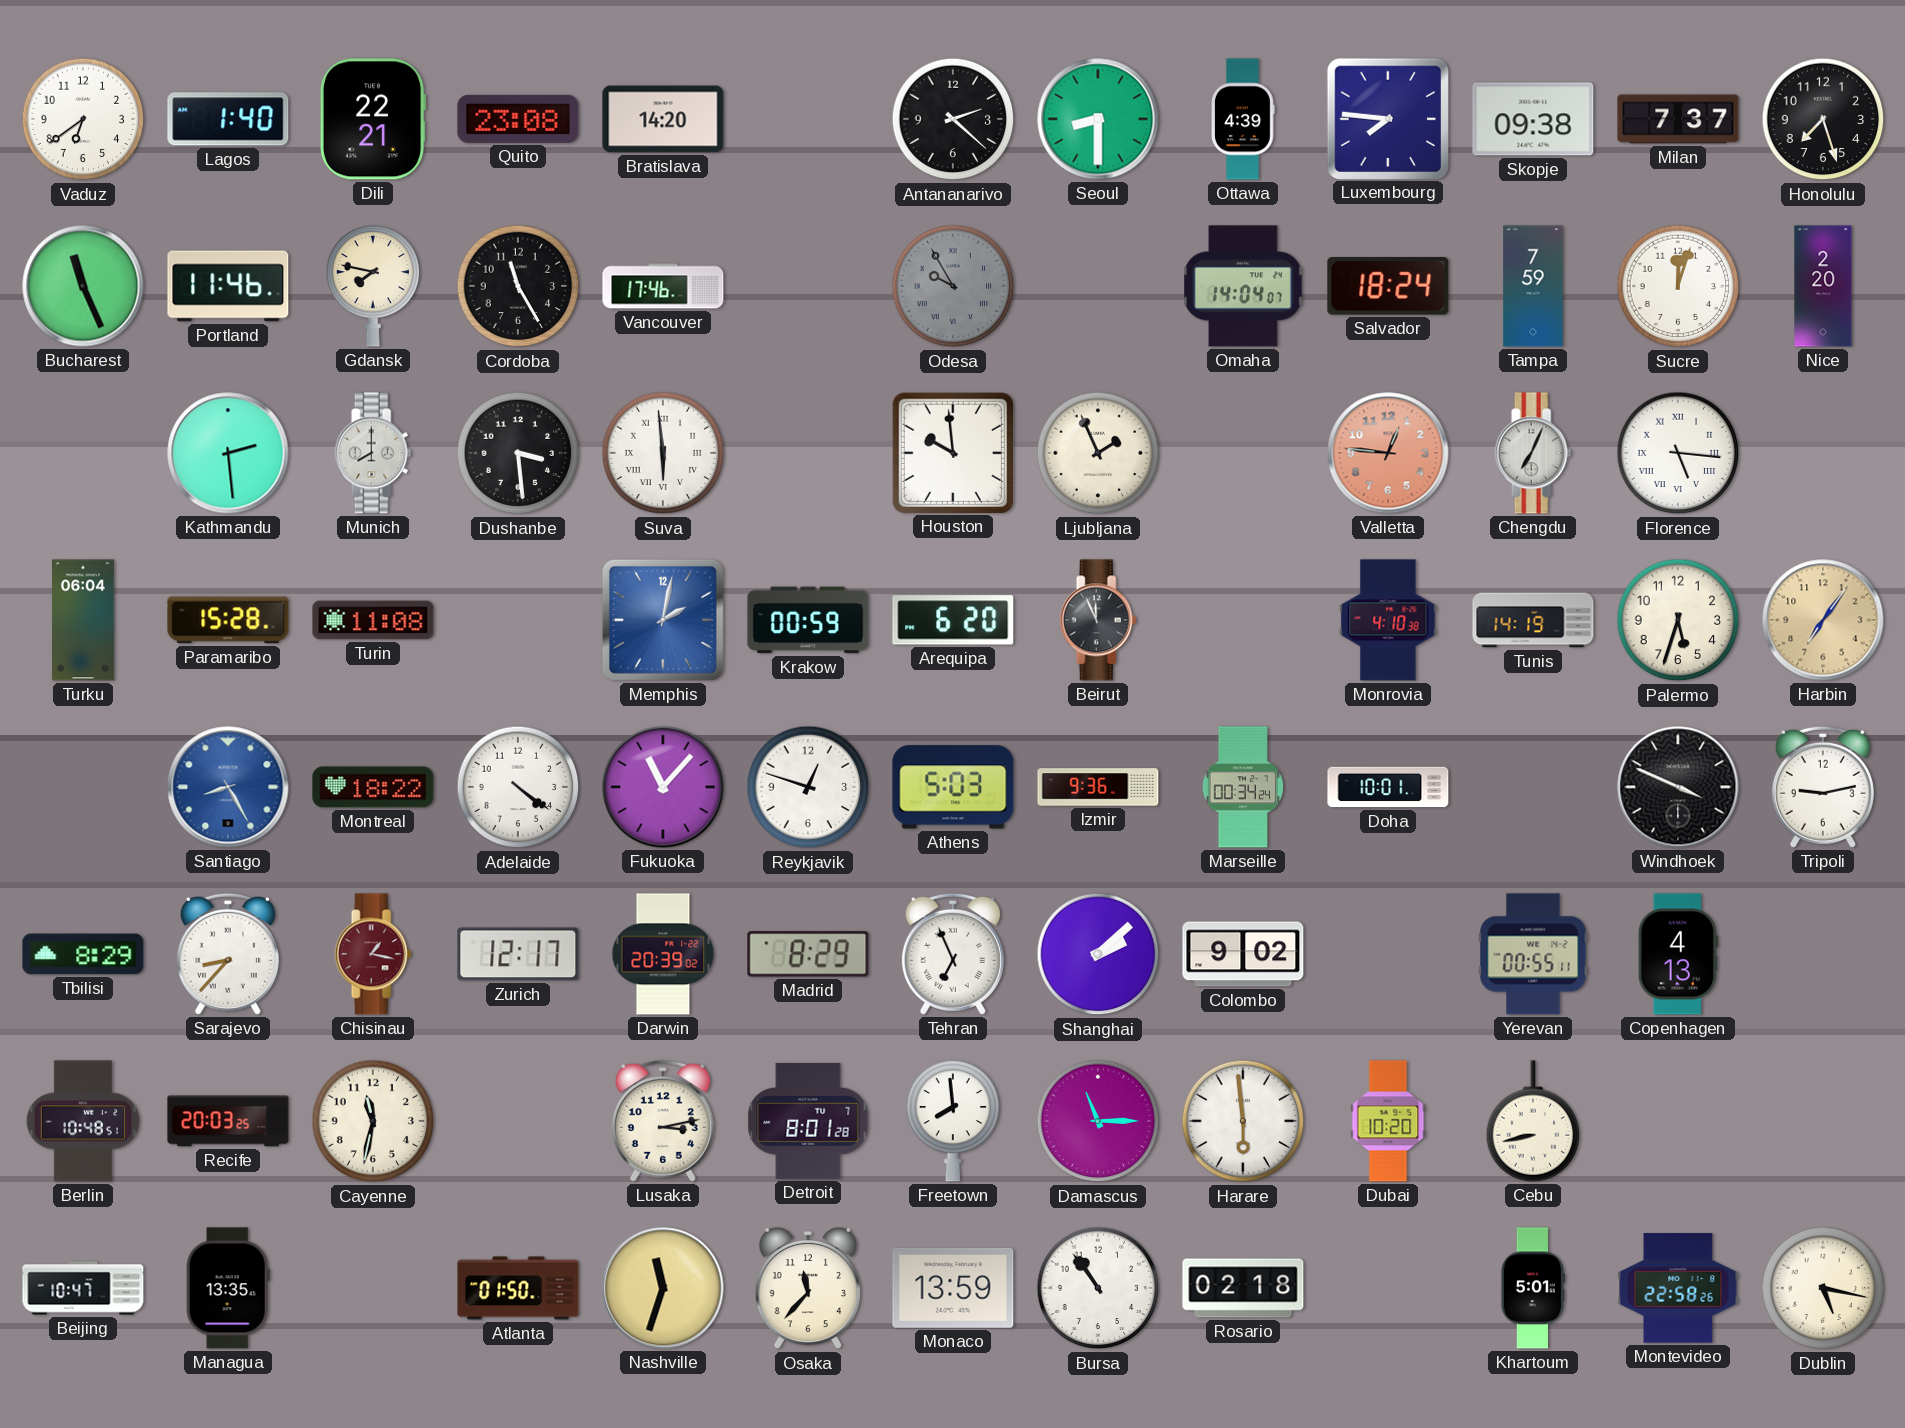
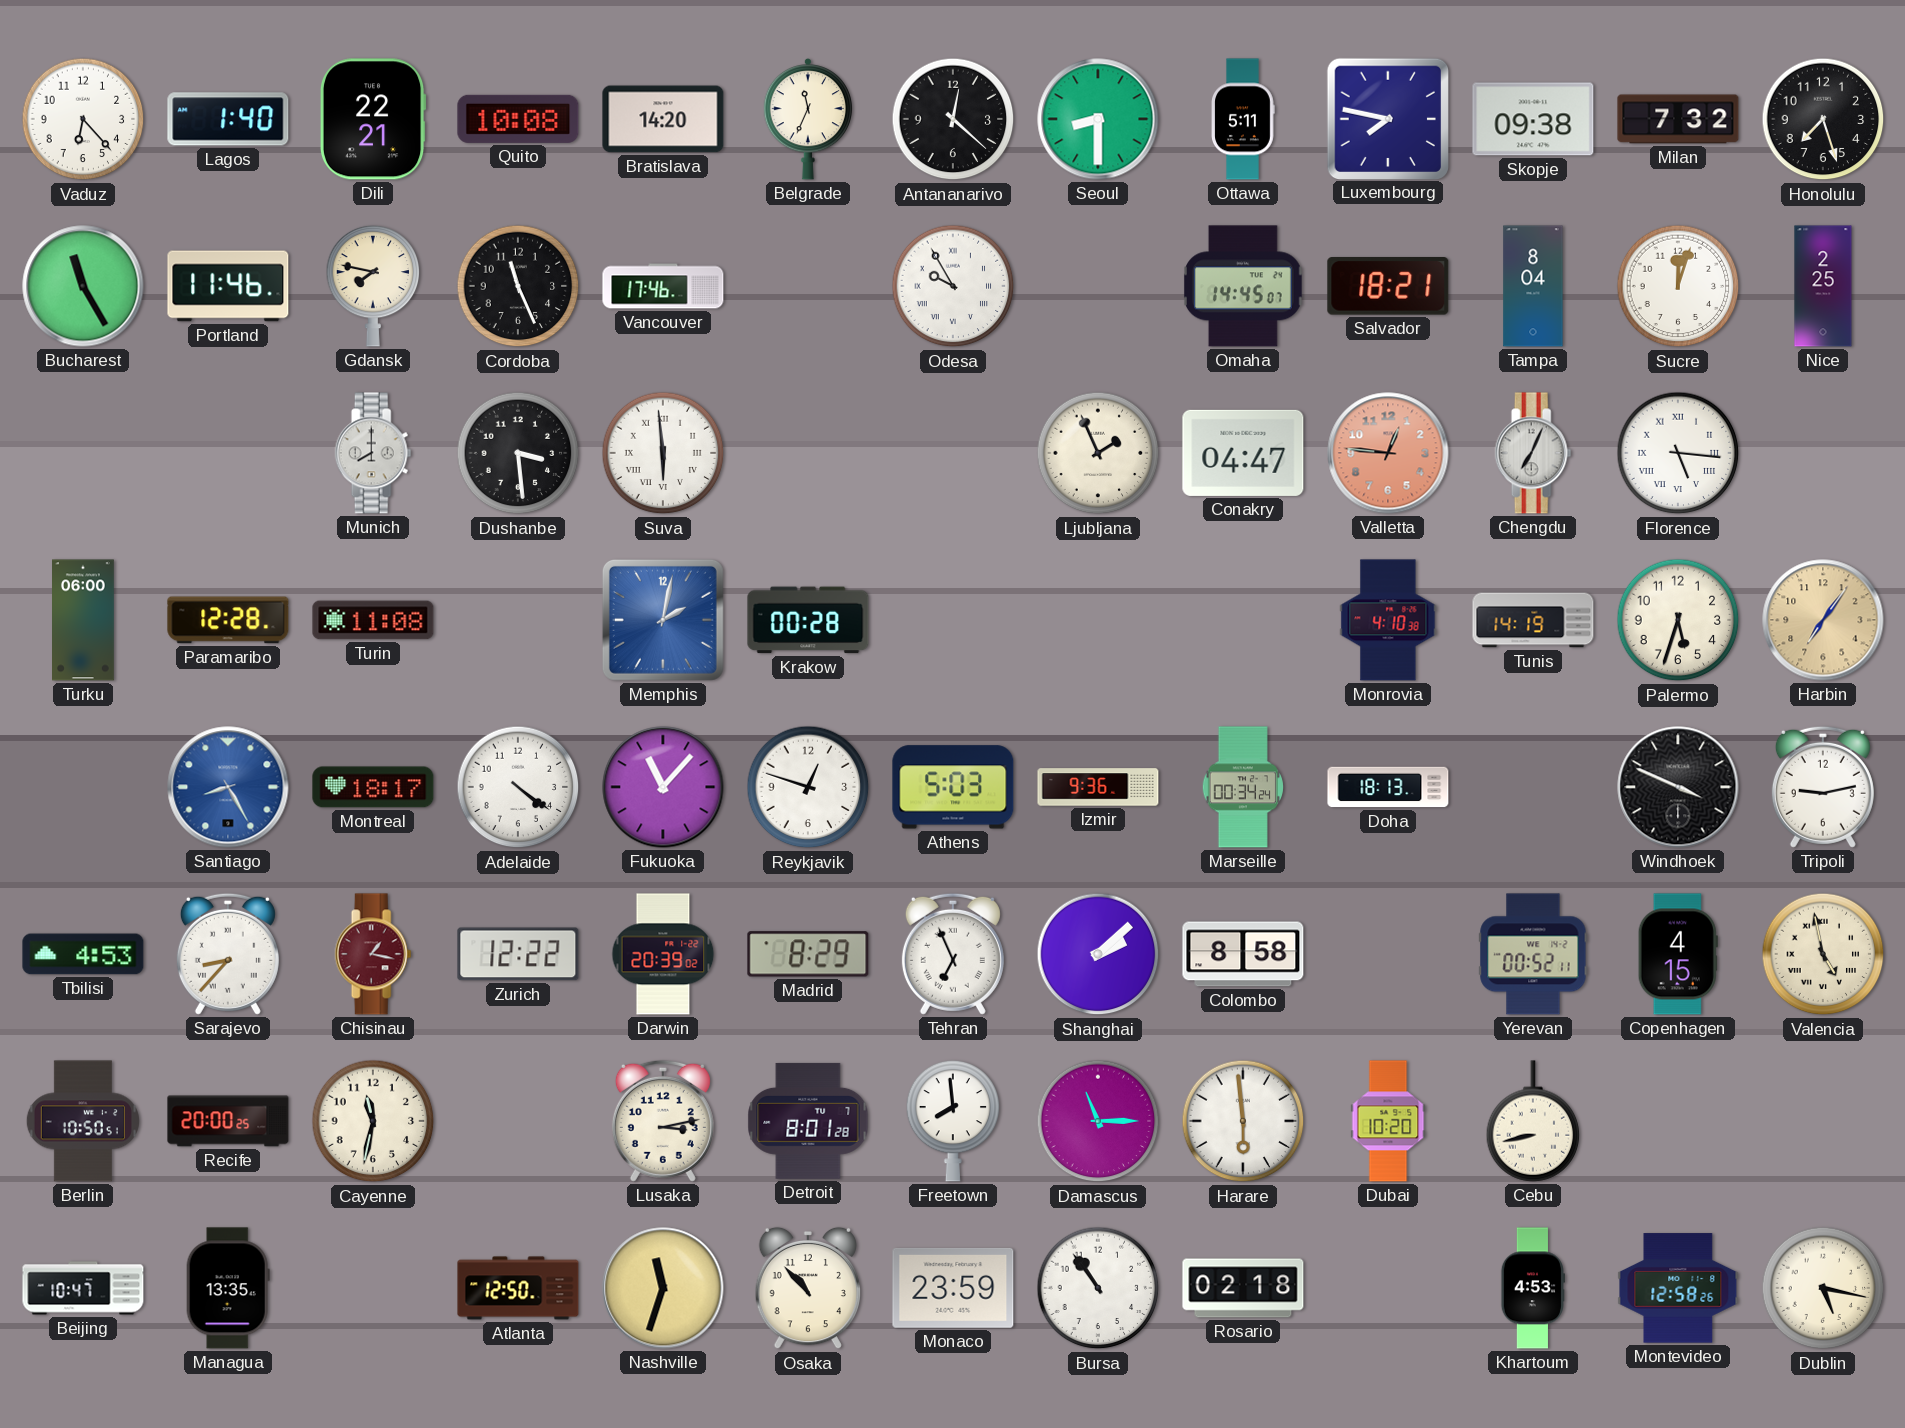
Vaduz: 6:39 -> 6:23 (83, 119)
Quito: 23:08 -> 10:08 (518, 119)
Belgrade: none -> 11:34 (808, 119)
Antananarivo: 2:22 -> 12:22 (953, 119)
Ottawa: 4:39 -> 5:11 (1243, 119)
Luxembourg: 7:46 -> 7:47 (1387, 118)
Milan: 7:37 -> 7:32 (1678, 119)
Bucharest: 11:26 -> 11:25 (83, 286)
Cordoba: 11:25 -> 11:26 (518, 286)
Odesa dial: grey -> white (953, 286)
Omaha: 14:04 -> 14:45 (1243, 286)
Salvador: 18:24 -> 18:21 (1388, 287)
Tampa: 7:59 -> 8:04 (1533, 286)
Nice: 2:20 -> 2:25 (1823, 286)
Kathmandu: 2:29 -> none (228, 453)
Houston: 9:59 -> none (952, 452)
Conakry: none -> 04:47 (1243, 453)
Turku: 06:04 -> 06:00 (84, 620)
Paramaribo: 15:28 -> 12:28 (228, 620)
Krakow: 00:59 -> 00:28 (808, 620)
Arequipa: 6:20 -> none (953, 620)
Beirut: 11:56 -> none (1098, 620)
Montreal: 18:22 -> 18:17 (373, 787)
Doha: 10:01 -> 18:13 (1388, 787)
Tbilisi: 8:29 -> 4:53 (83, 954)
Zurich: 12:17 -> 12:22 (518, 954)
Colombo: 9:02 -> 8:58 (1243, 954)
Yerevan: 00:55 -> 00:52 (1533, 954)
Copenhagen: 4:13 -> 4:15 (1678, 954)
Valencia: none -> 4:58 (1823, 954)
Berlin: 10:48 -> 10:50 (83, 1121)
Recife: 20:03 -> 20:00 (228, 1121)
Atlanta: 01:50 -> 12:50 (518, 1288)
Osaka: 11:37 -> 10:53 (808, 1288)
Monaco: 13:59 -> 23:59 (953, 1288)
Khartoum: 5:01 -> 4:53 (1533, 1288)
Montevideo: 22:58 -> 12:58 (1678, 1288)
